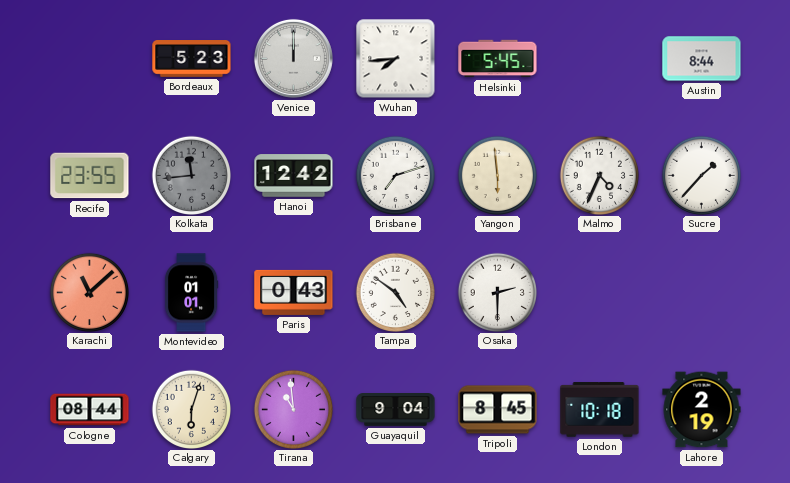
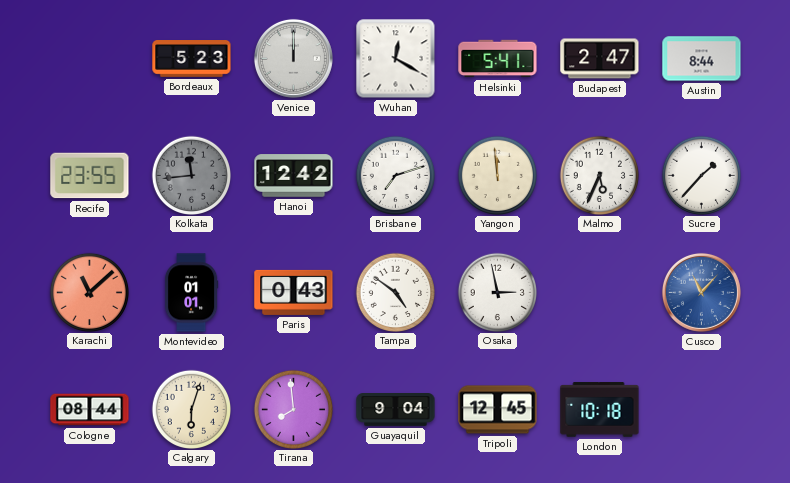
Wuhan: 7:44 -> 12:20 (396, 59)
Helsinki: 5:45 -> 5:41 (498, 59)
Budapest: none -> 2:47 (600, 59)
Yangon: 5:59 -> 11:59 (497, 175)
Malmo: 4:34 -> 5:34 (599, 175)
Osaka: 2:30 -> 2:58 (497, 292)
Cusco: none -> 11:07 (701, 292)
Tirana: 10:59 -> 7:59 (293, 409)
Tripoli: 8:45 -> 12:45 (498, 410)
Lahore: 2:19 -> none (702, 410)
